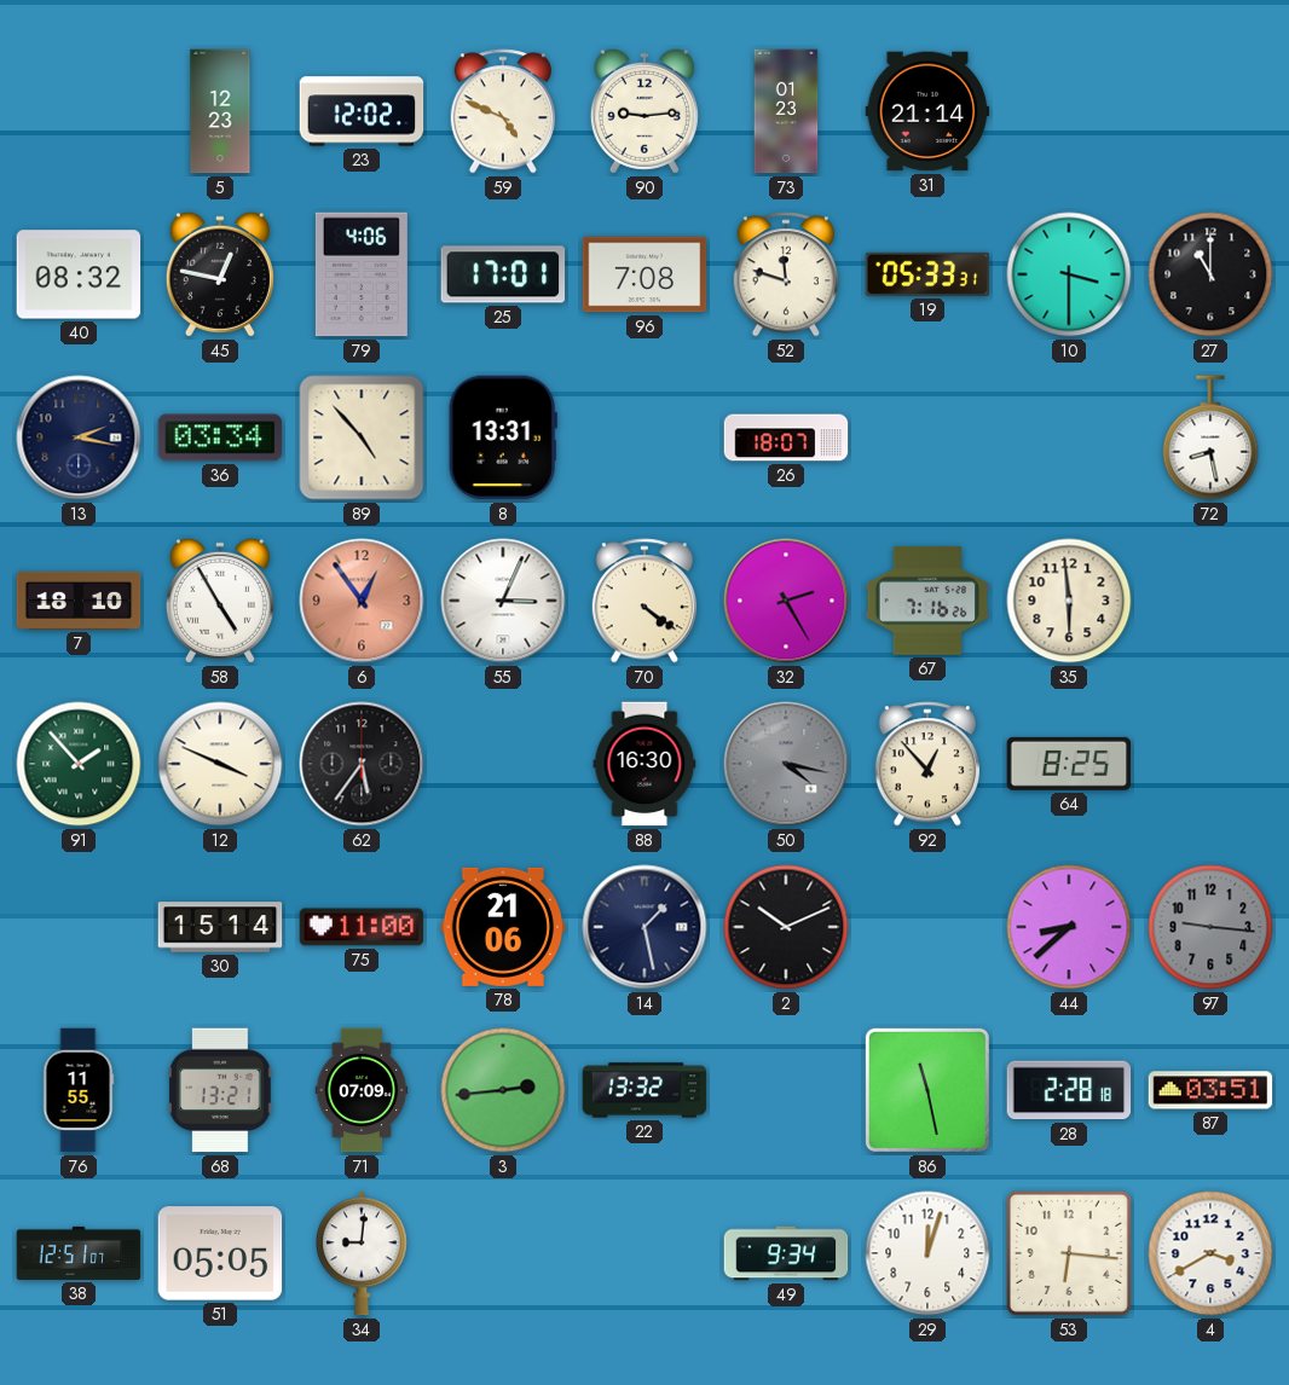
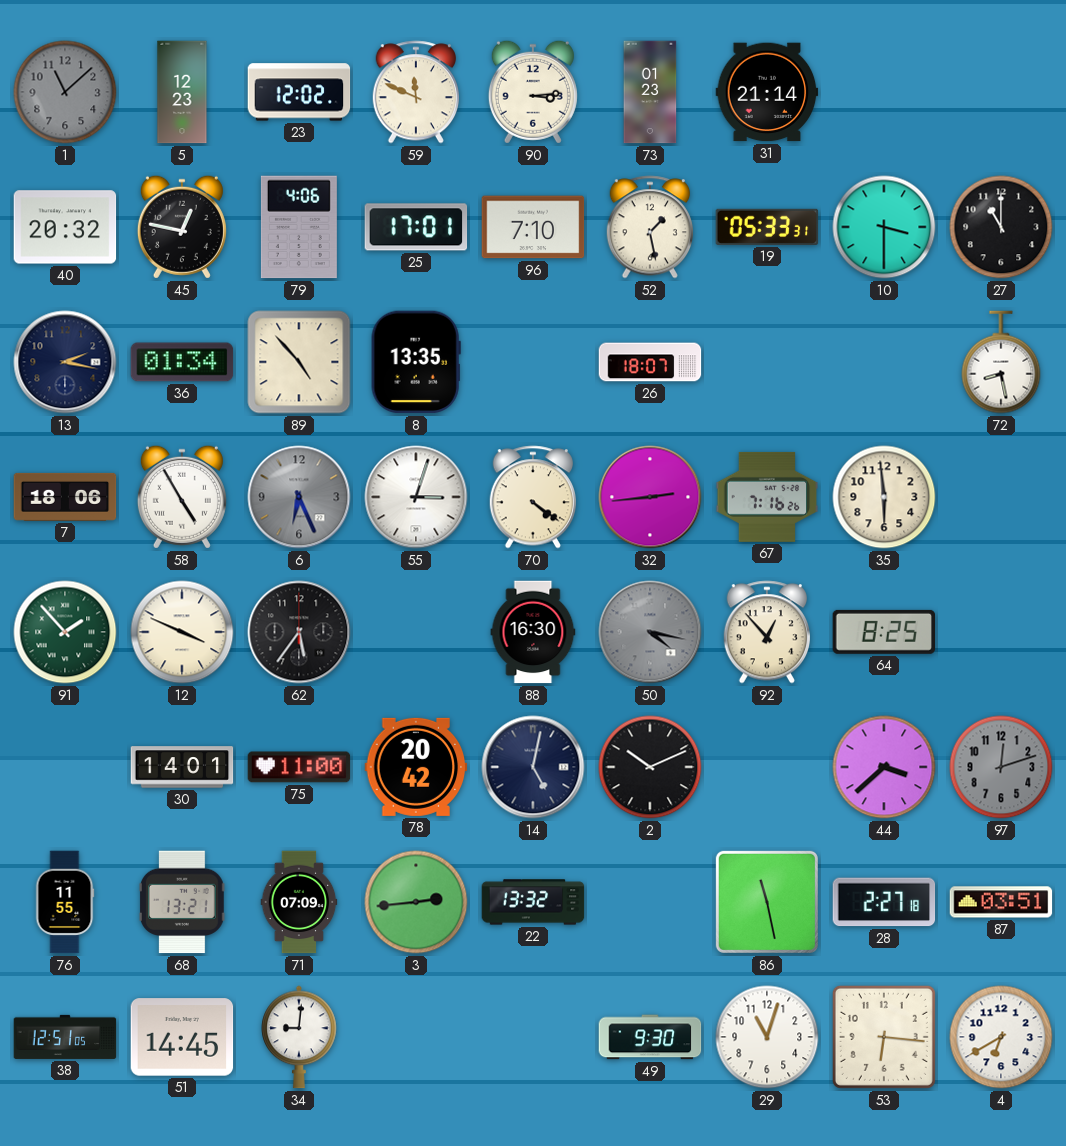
1: none -> 11:08 (65, 92)
59: 4:49 -> 11:49 (415, 92)
90: 9:14 -> 3:14 (533, 92)
40: 08:32 -> 20:32 (65, 227)
96: 7:08 -> 7:10 (533, 227)
52: 11:48 -> 1:28 (649, 227)
36: 03:34 -> 01:34 (182, 362)
8: 13:31 -> 13:35 (416, 362)
7: 18:10 -> 18:06 (65, 497)
6: 12:54 -> 6:26 (299, 497)
6 dial: salmon -> grey (299, 497)
55: 3:04 -> 3:03 (416, 497)
32: 2:25 -> 2:44 (650, 497)
30: 15:14 -> 14:01 (182, 767)
78: 21:06 -> 20:42 (416, 767)
14: 1:28 -> 5:02 (533, 767)
44: 8:38 -> 3:38 (884, 767)
97: 9:16 -> 12:12 (1001, 767)
28: 2:28 -> 2:27 (884, 902)
38: 12:51:07 -> 12:51:05 (65, 1037)
51: 05:05 -> 14:45 (182, 1037)
49: 9:34 -> 9:30 (650, 1037)
29: 12:03 -> 11:03 (767, 1037)
4: 3:40 -> 6:40 (1001, 1037)
